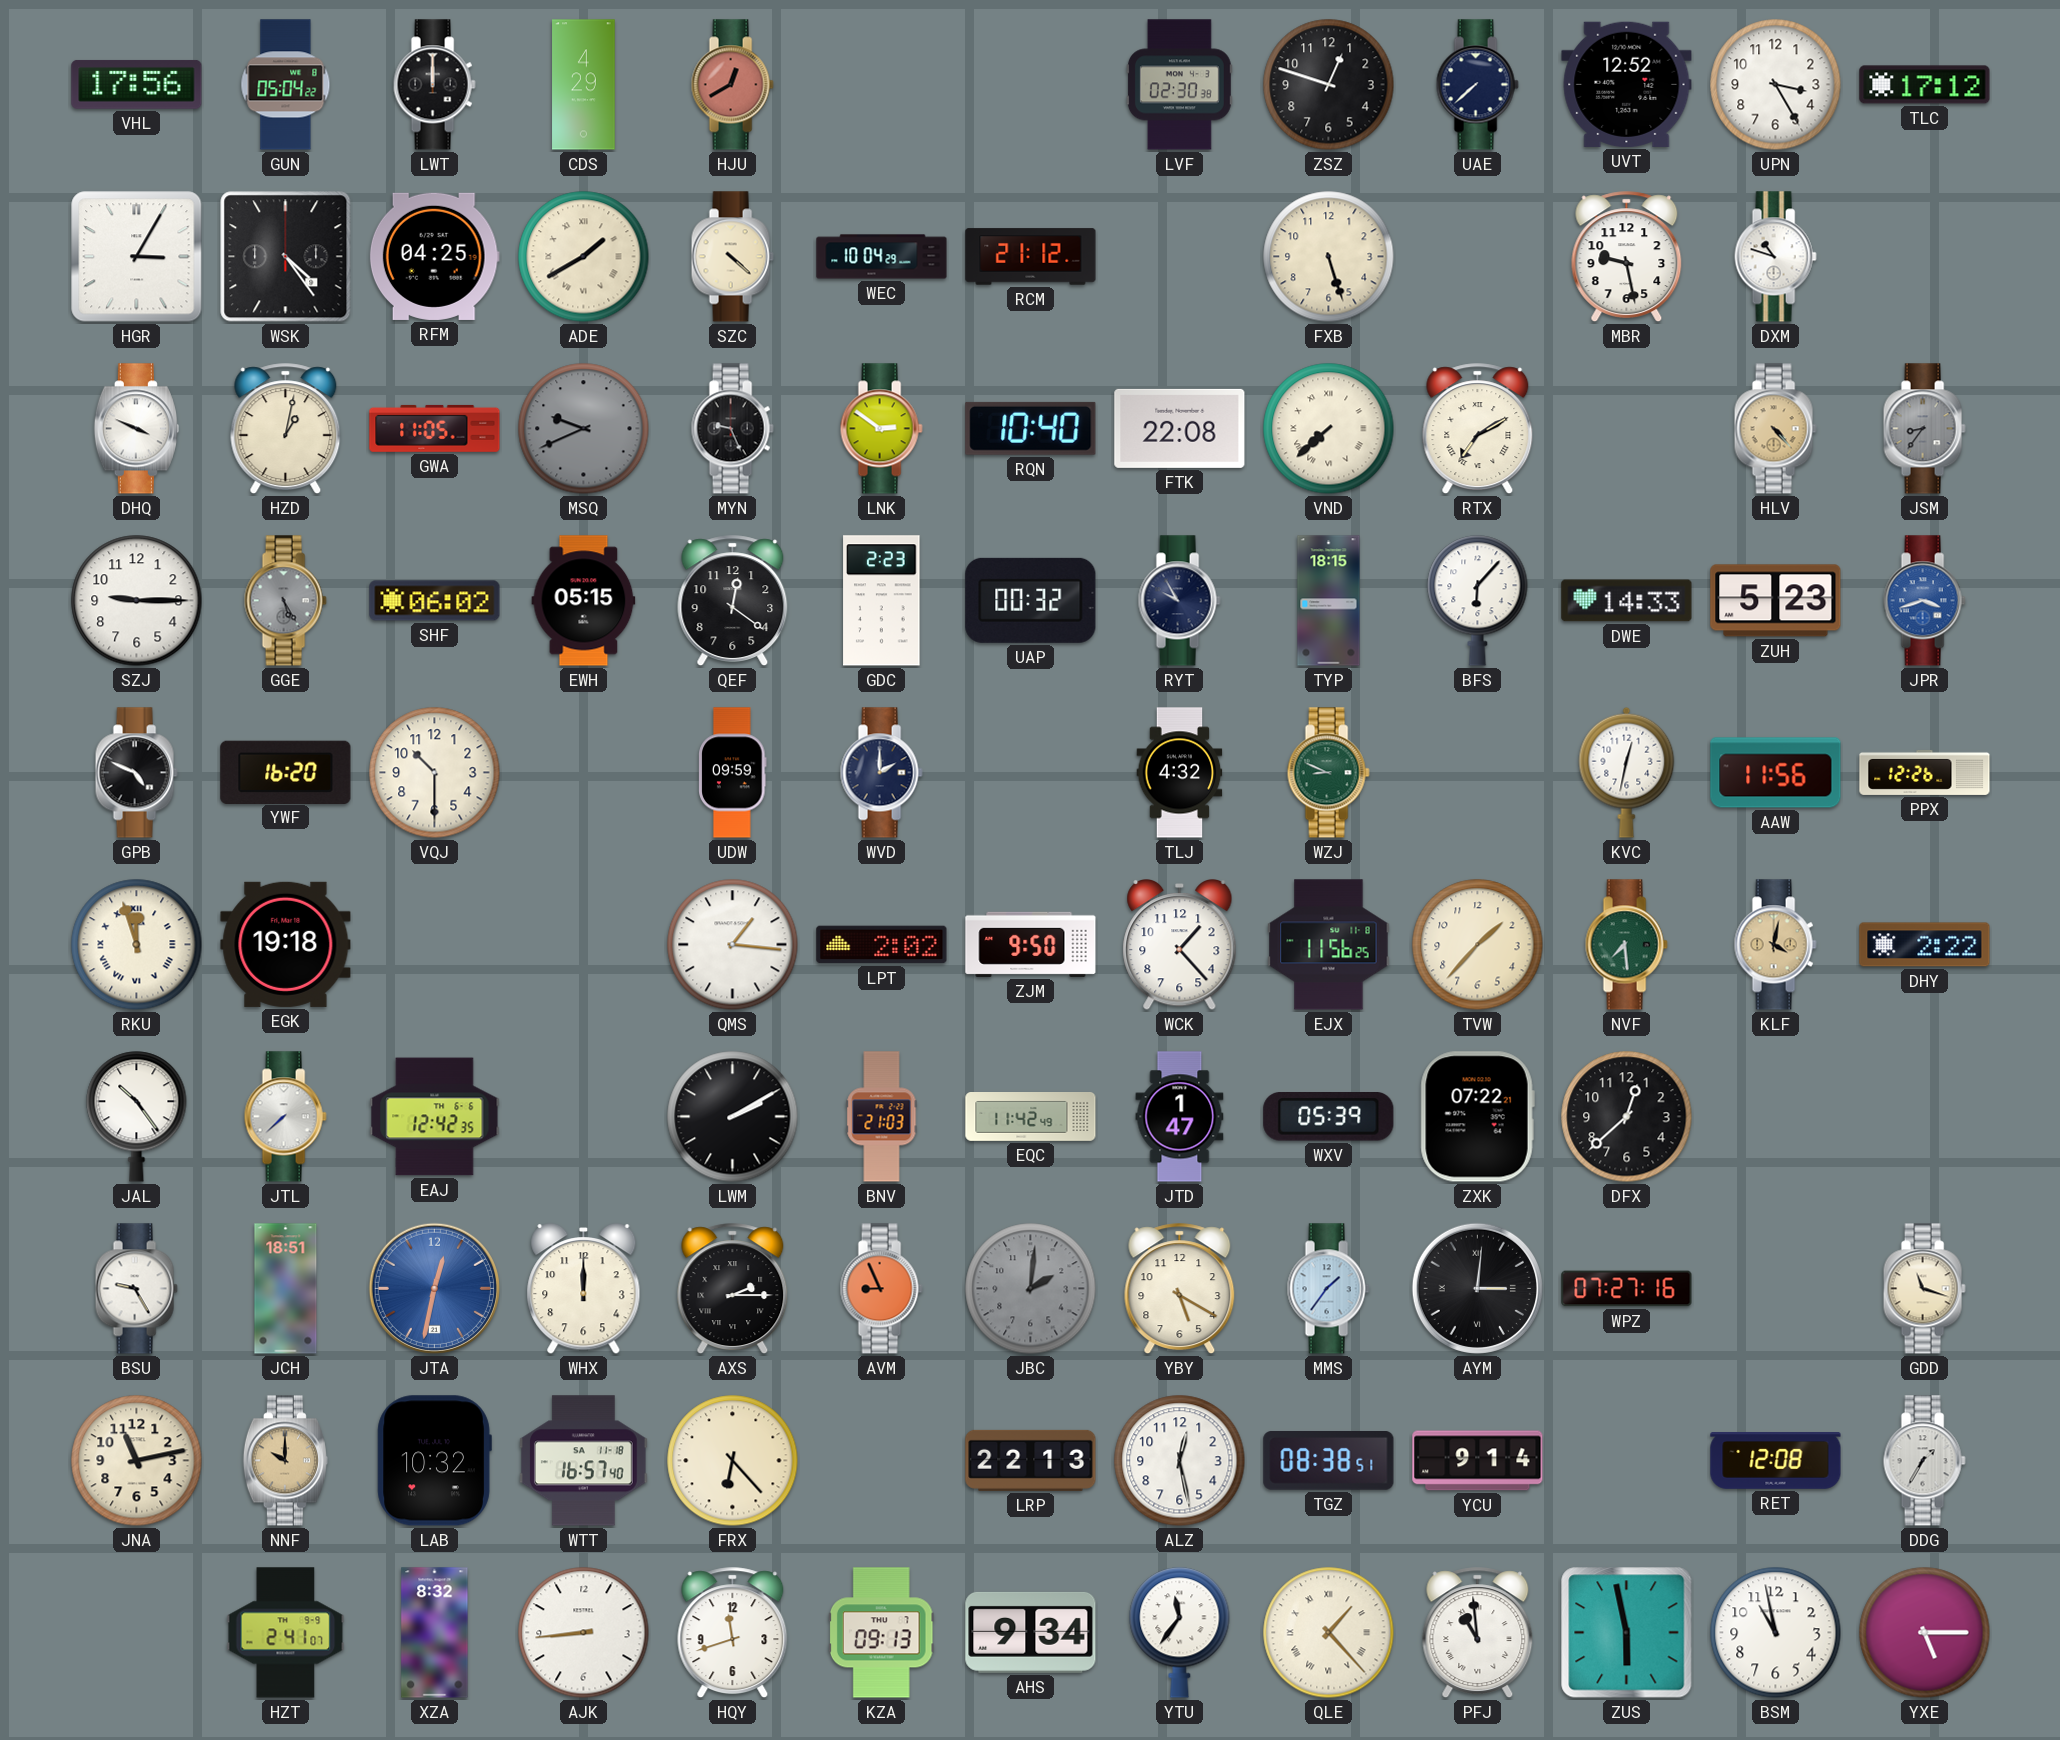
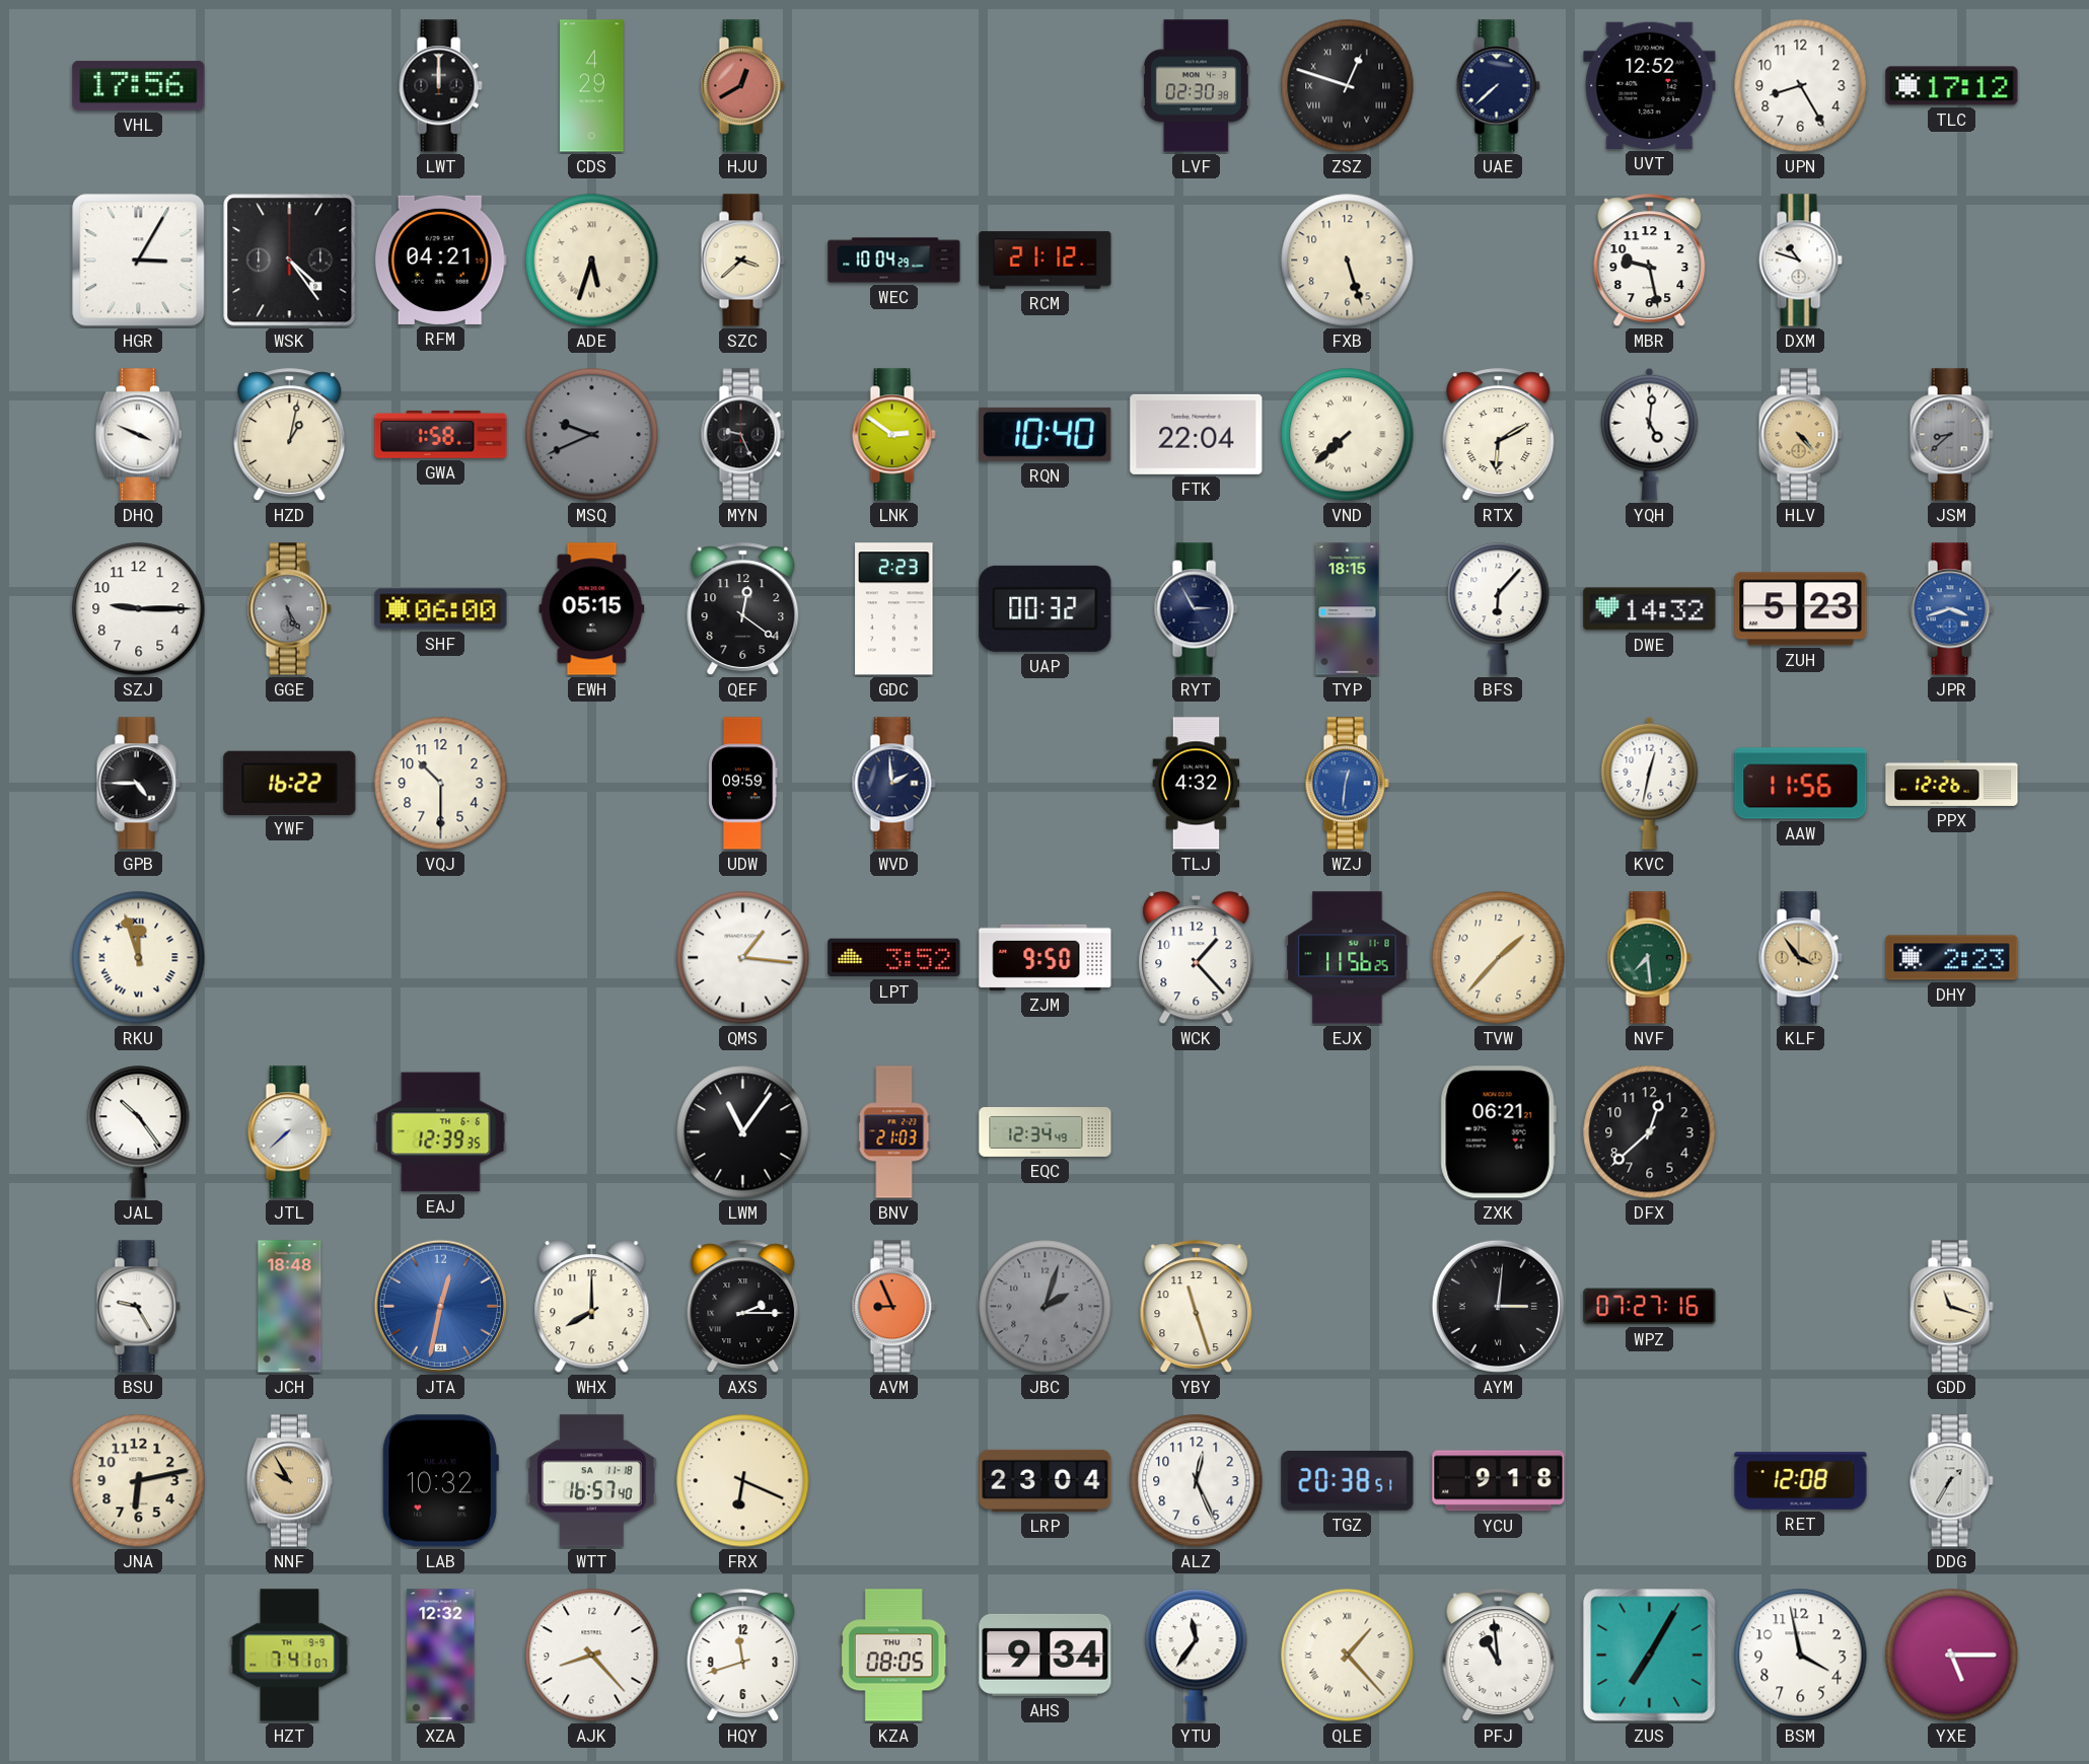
GUN: 05:04 -> none (286, 85)
ZSZ numerals: Arabic -> Roman (1348, 86)
UPN: 3:25 -> 8:25 (1801, 86)
RFM: 04:25 -> 04:21 (440, 260)
ADE: 1:40 -> 5:33 (592, 261)
SZC: 4:22 -> 3:38 (742, 261)
GWA: 11:05 -> 1:58 (441, 434)
FTK: 22:08 -> 22:04 (1197, 434)
RTX: 7:10 -> 6:10 (1499, 435)
YQH: none -> 5:01 (1650, 434)
JSM: 8:36 -> 8:38 (1951, 435)
SHF: 06:02 -> 06:00 (441, 609)
RYT: 9:55 -> 2:55 (1196, 609)
DWE: 14:33 -> 14:32 (1650, 609)
GPB: 4:49 -> 4:45 (138, 784)
YWF: 16:20 -> 16:22 (290, 783)
WVD: 2:00 -> 1:59 (893, 784)
WZJ: 8:49 -> 12:31 (1347, 784)
WZJ dial: green -> blue (1347, 784)
EGK: 19:18 -> none (286, 944)
LPT: 2:02 -> 3:52 (894, 958)
KLF: 4:02 -> 3:54 (1800, 958)
DHY: 2:22 -> 2:23 (1952, 958)
EAJ: 12:42 -> 12:39 (441, 1132)
LWM: 2:10 -> 11:06 (743, 1132)
EQC: 11:42 -> 12:34 (1046, 1132)
JTD: 1:47 -> none (1180, 1117)
WXV: 05:39 -> none (1329, 1117)
ZXK: 07:22 -> 06:21 (1498, 1132)
JCH: 18:51 -> 18:48 (290, 1307)
WHX: 12:00 -> 8:00 (592, 1308)
JBC: 2:01 -> 2:03 (1046, 1307)
YBY: 5:20 -> 11:27 (1197, 1307)
MMS: 1:36 -> none (1328, 1289)
JNA: 11:13 -> 6:13 (139, 1481)
NNF: 10:00 -> 9:55 (289, 1481)
FRX: 6:23 -> 6:19 (743, 1481)
LRP: 22:13 -> 23:04 (1046, 1480)
ALZ: 12:28 -> 12:26 (1197, 1481)
TGZ: 08:38 -> 20:38 (1348, 1481)
YCU: 9:14 -> 9:18 (1499, 1481)
HZT: 2:41 -> 7:41 (290, 1656)
XZA: 8:32 -> 12:32 (441, 1656)
AJK: 8:44 -> 8:23 (592, 1656)
KZA: 09:13 -> 08:05 (893, 1656)
ZUS: 5:58 -> 7:05 (1650, 1656)
BSM: 10:58 -> 3:58 (1801, 1656)
